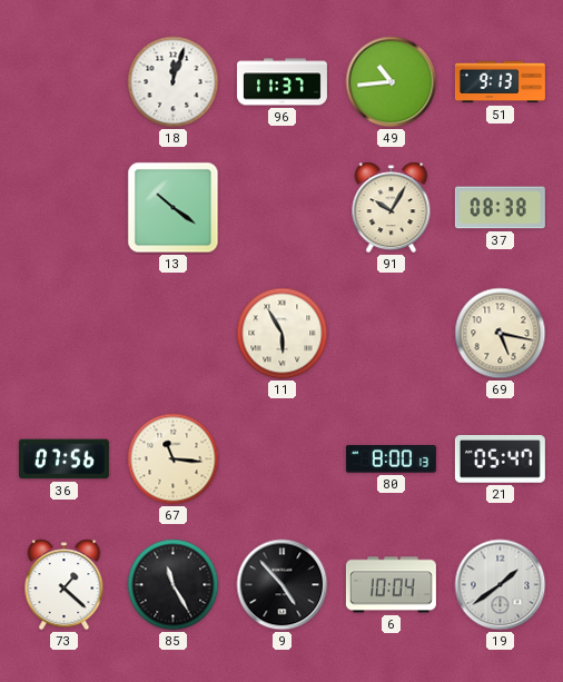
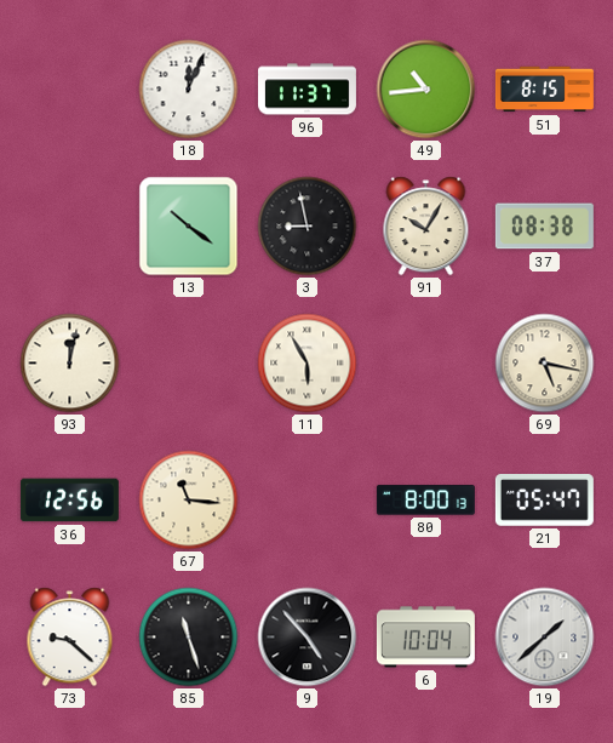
18: 12:03 -> 12:04 (189, 90)
51: 9:13 -> 8:15 (544, 90)
3: none -> 8:58 (308, 227)
93: none -> 12:02 (70, 364)
36: 07:56 -> 12:56 (69, 501)
73: 1:22 -> 9:22 (70, 638)
85: 11:25 -> 11:27 (189, 638)
19: 1:39 -> 1:38 (545, 638)
